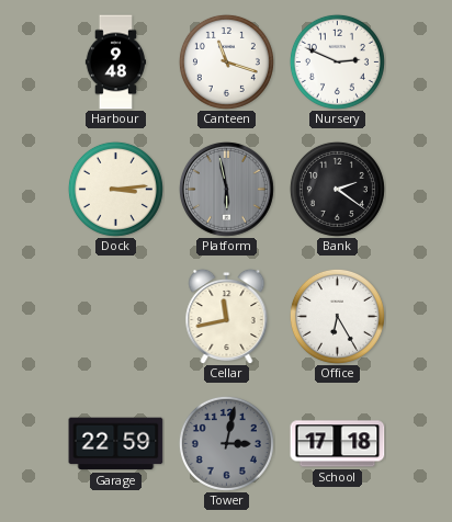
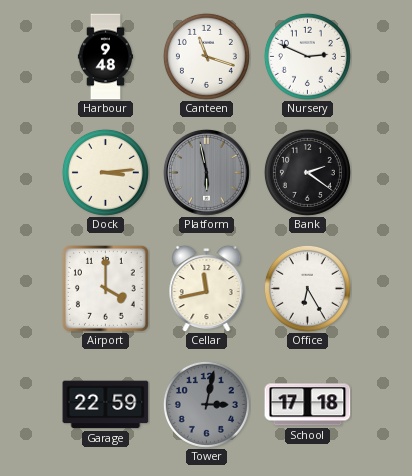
Airport: none -> 4:00 (105, 288)
